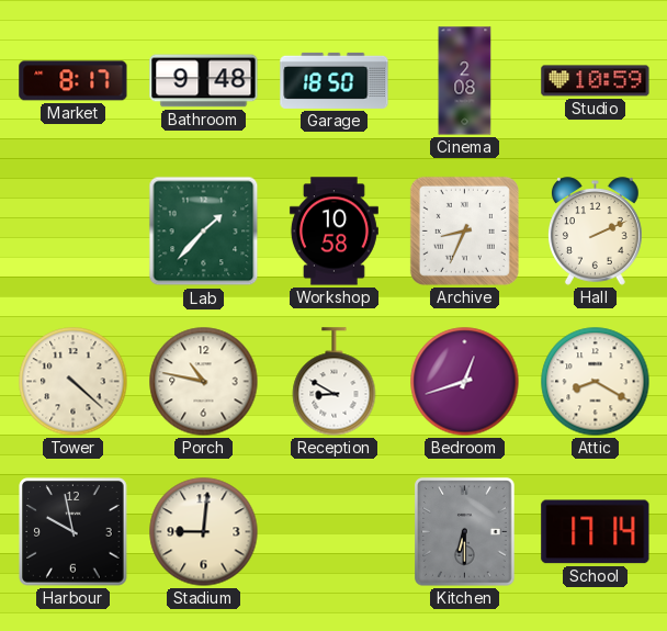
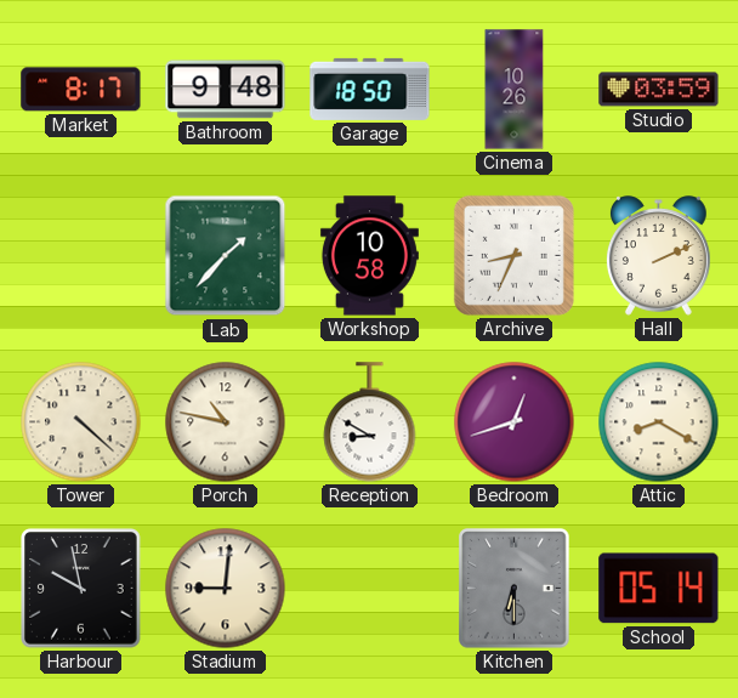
Cinema: 2:08 -> 10:26 (515, 90)
Studio: 10:59 -> 03:59 (659, 90)
School: 17:14 -> 05:14 (659, 589)
